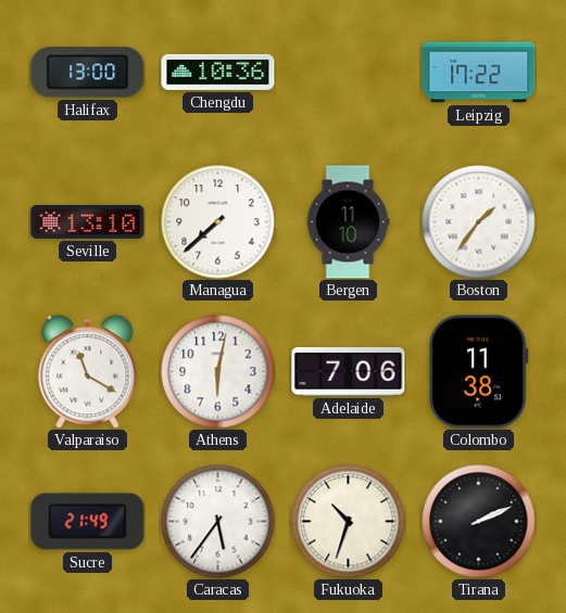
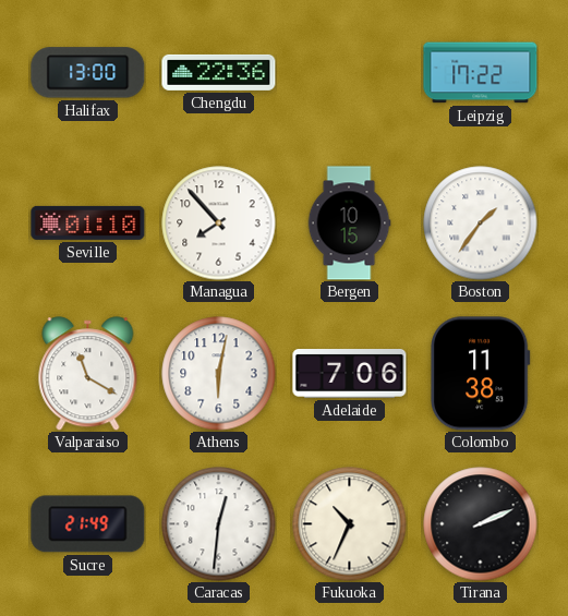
Chengdu: 10:36 -> 22:36 (219, 72)
Seville: 13:10 -> 01:10 (88, 222)
Managua: 7:38 -> 7:53 (219, 224)
Bergen: 11:10 -> 10:15 (349, 224)
Caracas: 5:36 -> 12:31 (219, 524)
Fukuoka: 10:33 -> 10:34 (350, 524)
